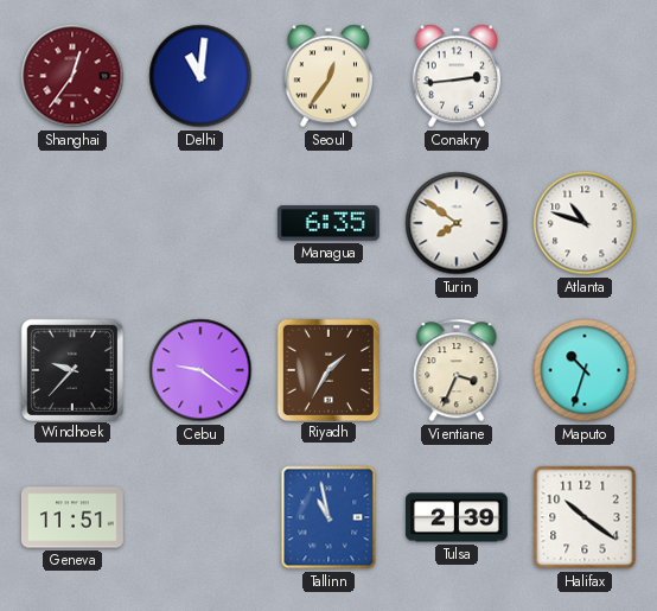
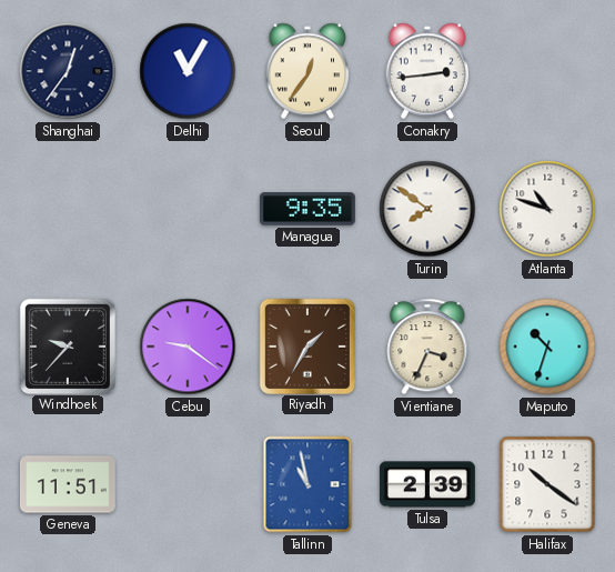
Shanghai dial: burgundy -> navy (68, 71)
Delhi: 11:01 -> 11:05 (188, 71)
Managua: 6:35 -> 9:35 (307, 209)
